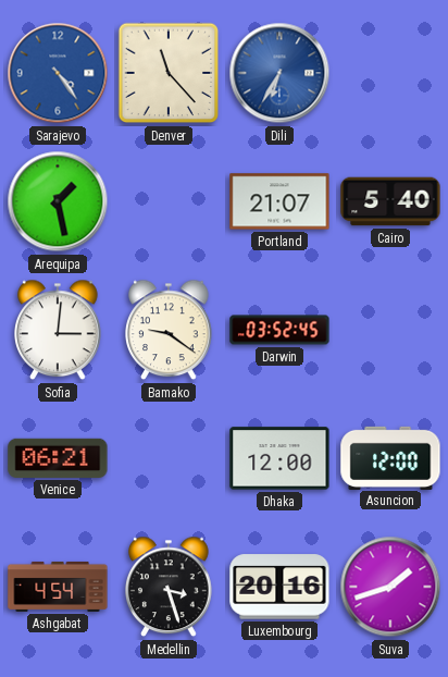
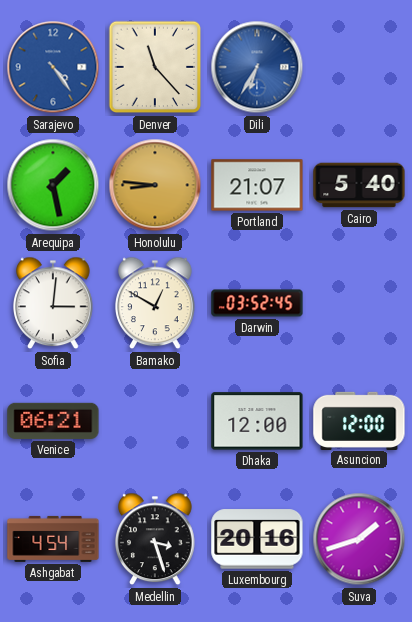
Honolulu: none -> 8:46 (155, 185)
Bamako: 9:21 -> 12:50 (156, 303)
